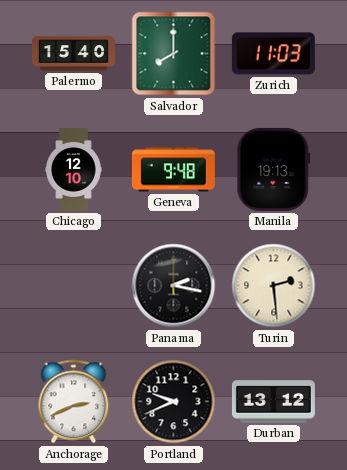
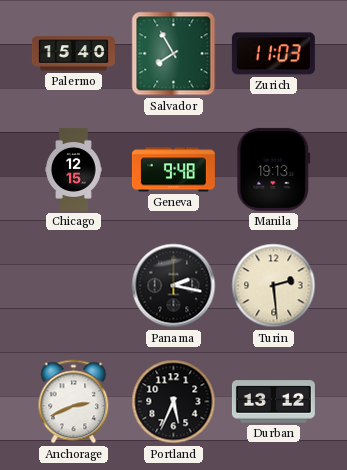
Salvador: 8:00 -> 7:55 (174, 54)
Chicago: 12:10 -> 12:15 (74, 169)
Portland: 9:41 -> 5:34 (174, 402)
